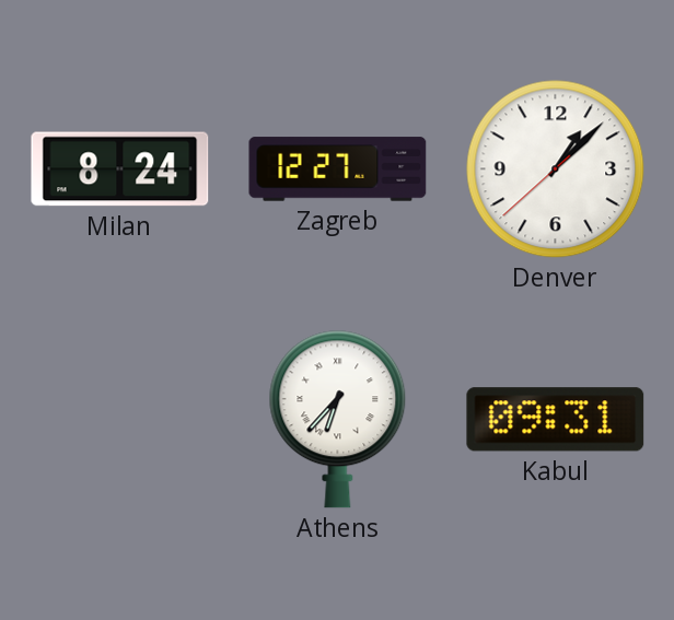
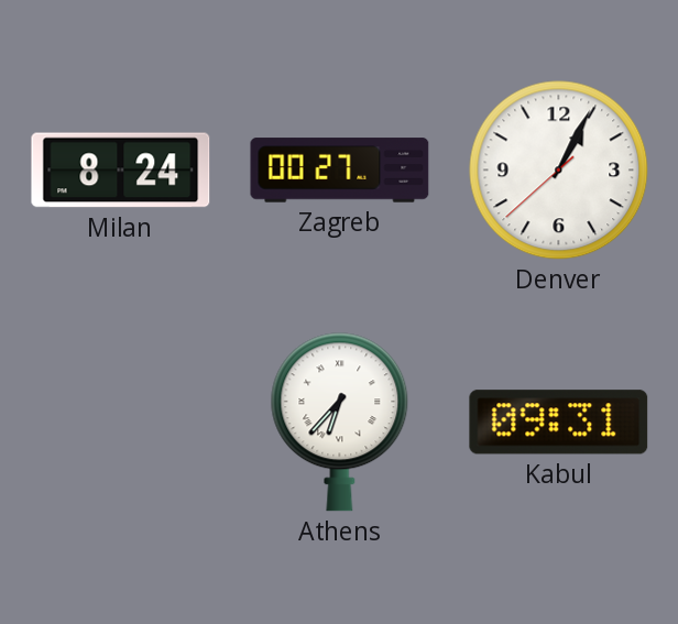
Zagreb: 12:27 -> 00:27 (340, 171)
Denver: 1:07 -> 1:04 (559, 171)
